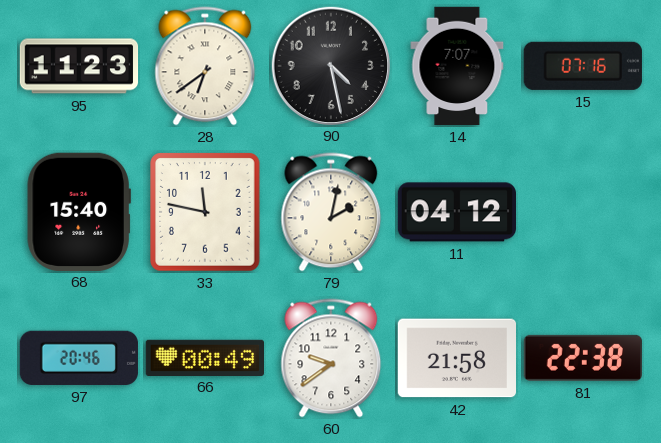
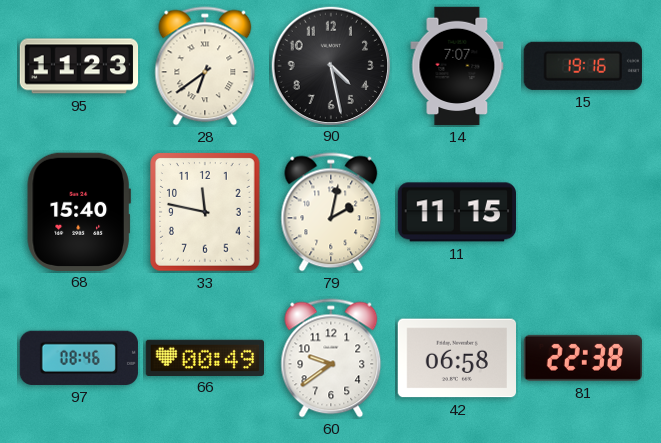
15: 07:16 -> 19:16 (583, 66)
11: 04:12 -> 11:15 (456, 212)
97: 20:46 -> 08:46 (79, 358)
42: 21:58 -> 06:58 (456, 358)
